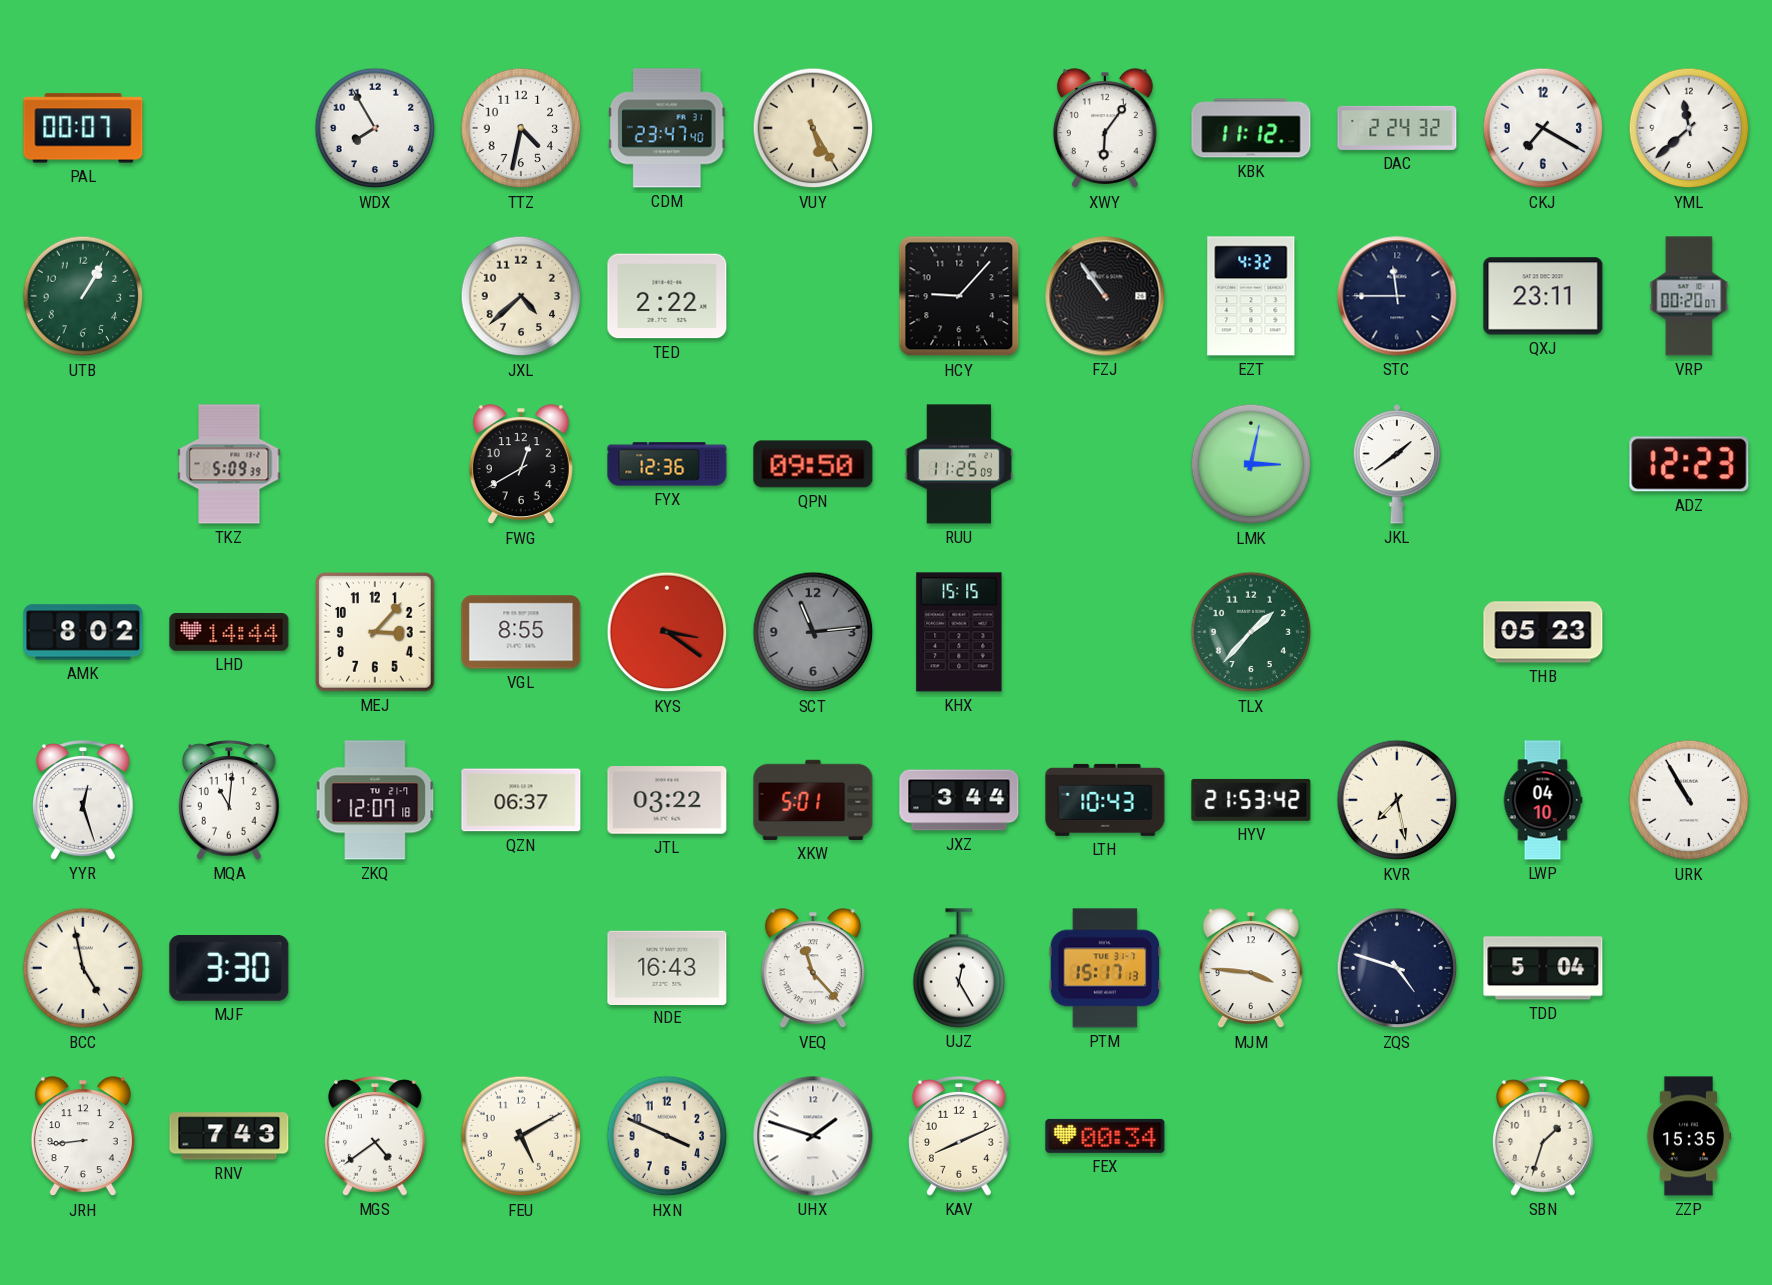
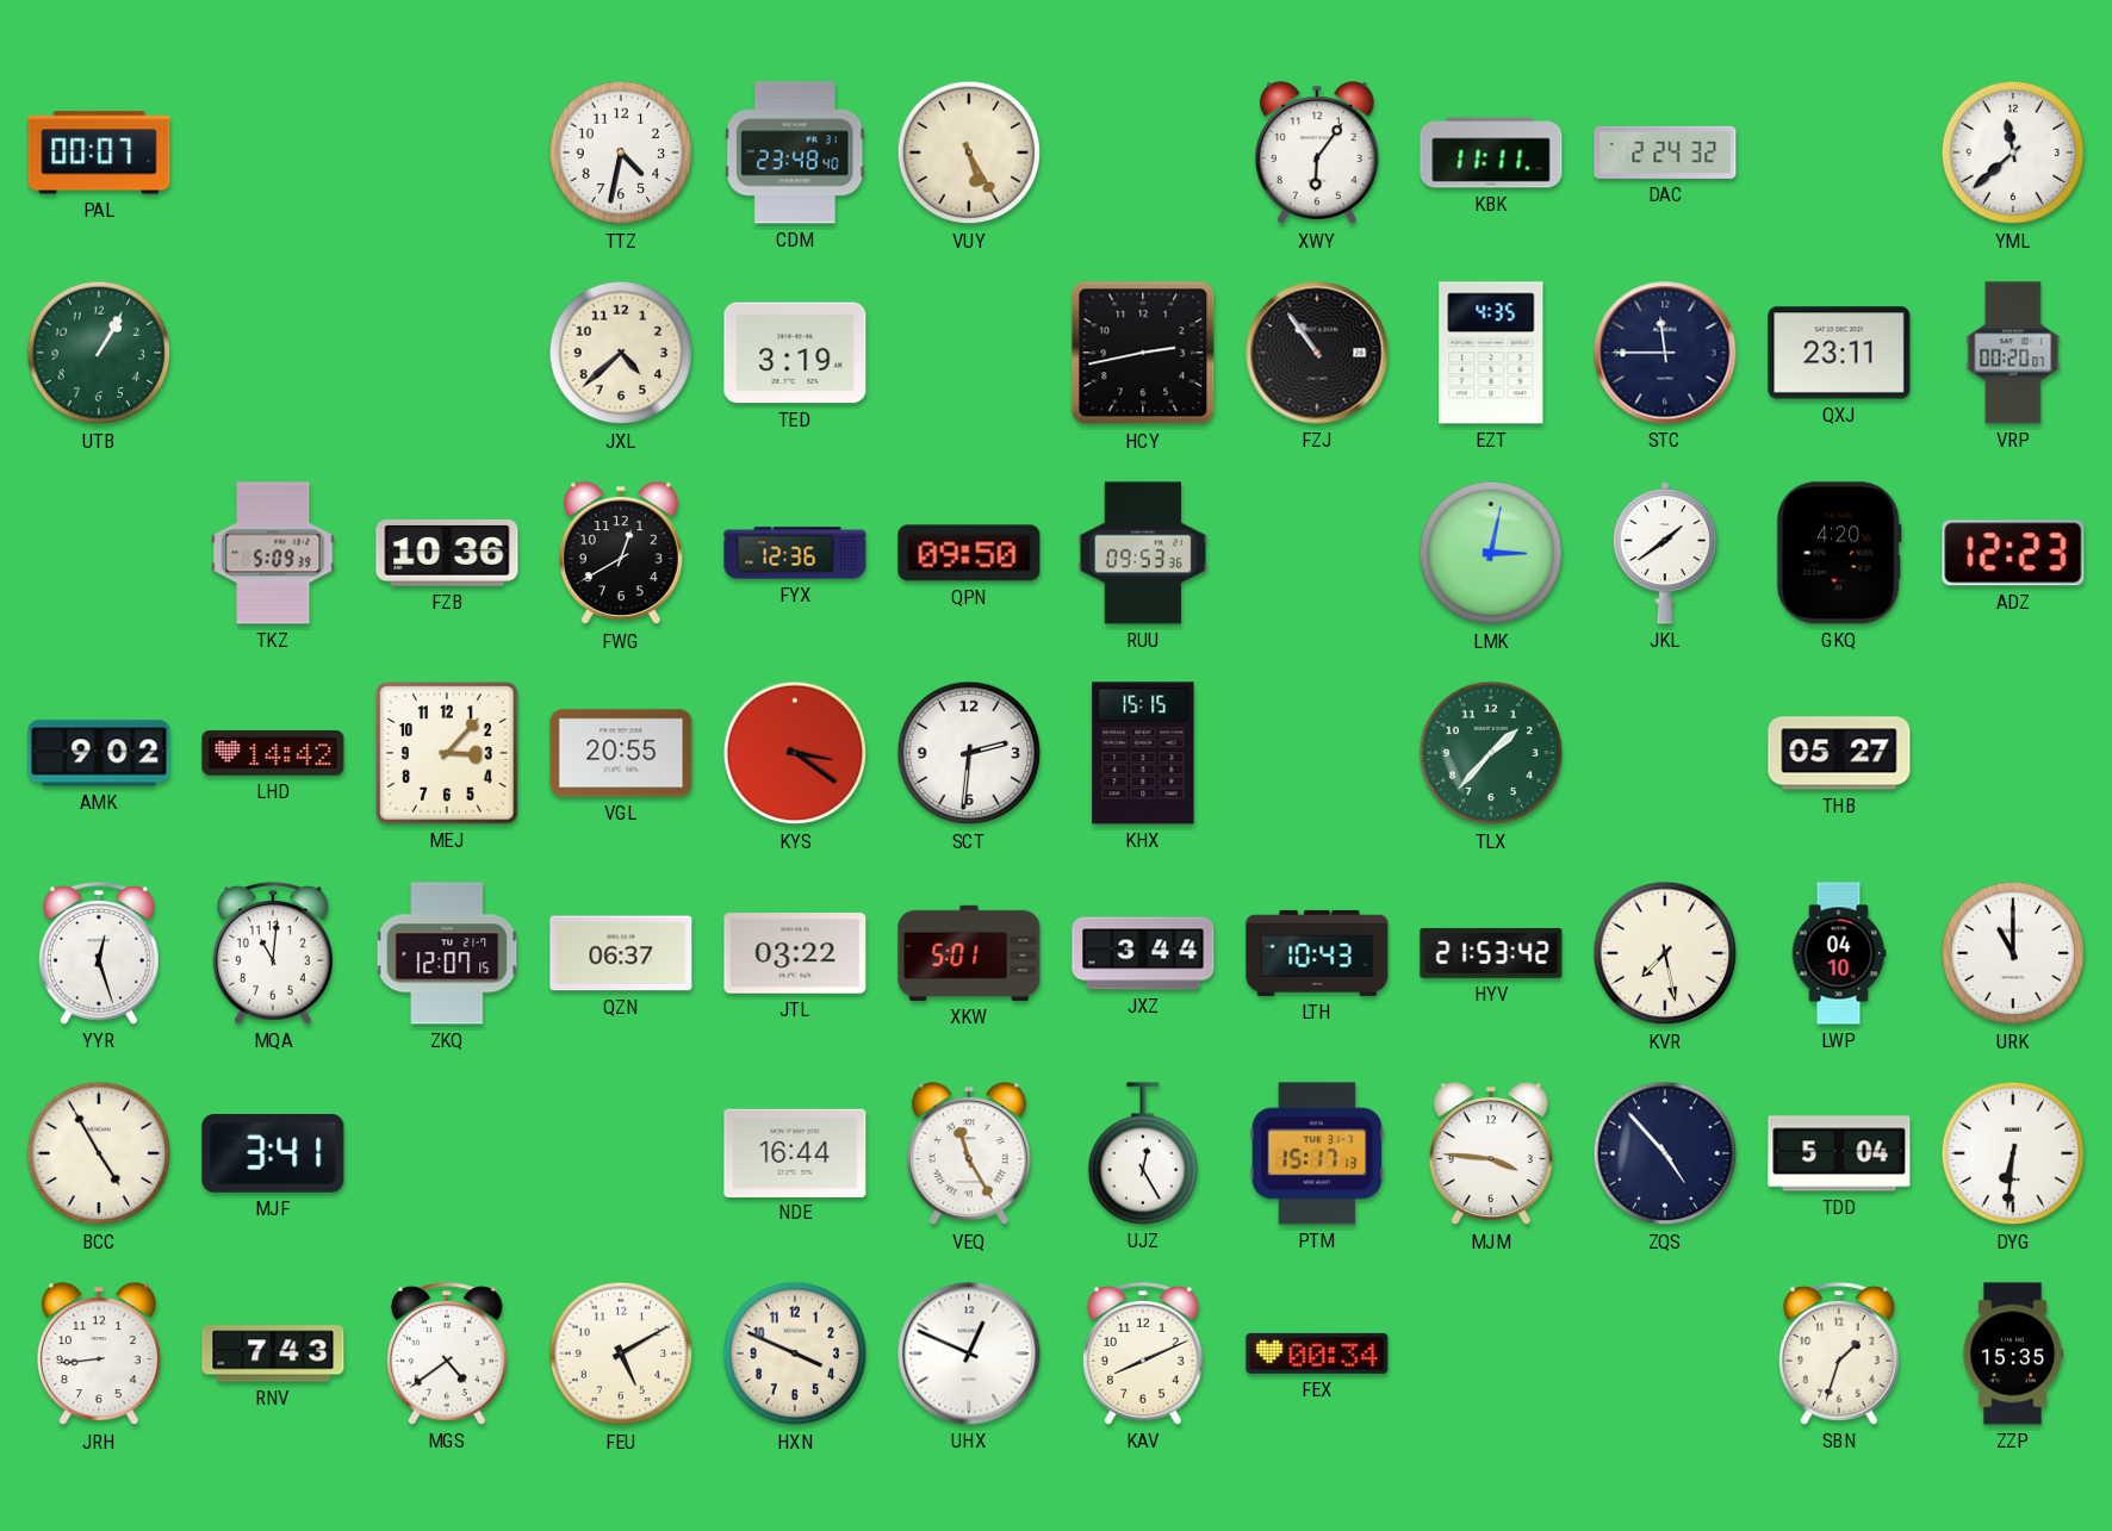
WDX: 7:55 -> none (375, 128)
CDM: 23:47 -> 23:48 (795, 153)
KBK: 11:12 -> 11:11 (1491, 153)
CKJ: 7:20 -> none (1543, 128)
TED: 2:22 -> 3:19 (795, 353)
HCY: 9:07 -> 2:43 (1143, 353)
EZT: 4:32 -> 4:35 (1491, 353)
FZB: none -> 10:36 (447, 553)
RUU: 11:25 -> 09:53 (1143, 553)
GKQ: none -> 4:20 (1839, 553)
AMK: 8:02 -> 9:02 (99, 753)
LHD: 14:44 -> 14:42 (273, 754)
VGL: 8:55 -> 20:55 (621, 753)
SCT: 11:14 -> 2:31 (969, 753)
SCT dial: grey -> white (969, 753)
THB: 05:23 -> 05:27 (1839, 753)
ZKQ: 12:07:18 -> 12:07:15 (447, 953)
URK: 10:55 -> 11:00 (2013, 953)
BCC: 4:58 -> 4:55 (99, 1153)
MJF: 3:30 -> 3:41 (273, 1155)
NDE: 16:43 -> 16:44 (795, 1152)
VEQ: 11:23 -> 11:25 (969, 1155)
ZQS: 4:48 -> 4:53 (1665, 1153)
DYG: none -> 6:31 (2013, 1153)
UHX: 1:48 -> 12:49 (969, 1353)
